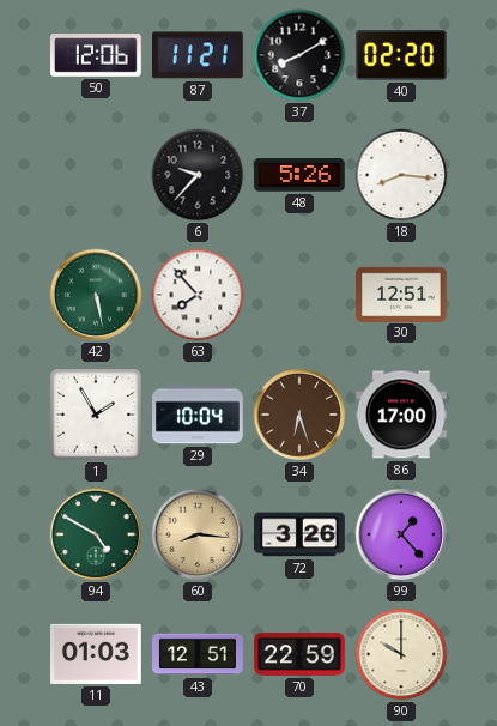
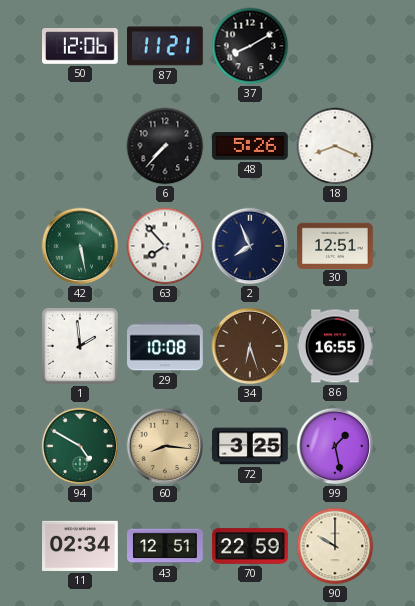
40: 02:20 -> none (401, 55)
6: 9:37 -> 7:37 (165, 146)
18: 8:16 -> 8:19 (335, 146)
2: none -> 7:56 (250, 246)
1: 1:55 -> 1:59 (80, 346)
29: 10:04 -> 10:08 (166, 346)
86: 17:00 -> 16:55 (336, 346)
72: 3:26 -> 3:25 (251, 446)
99: 1:23 -> 1:28 (335, 446)
11: 01:03 -> 02:34 (81, 546)
